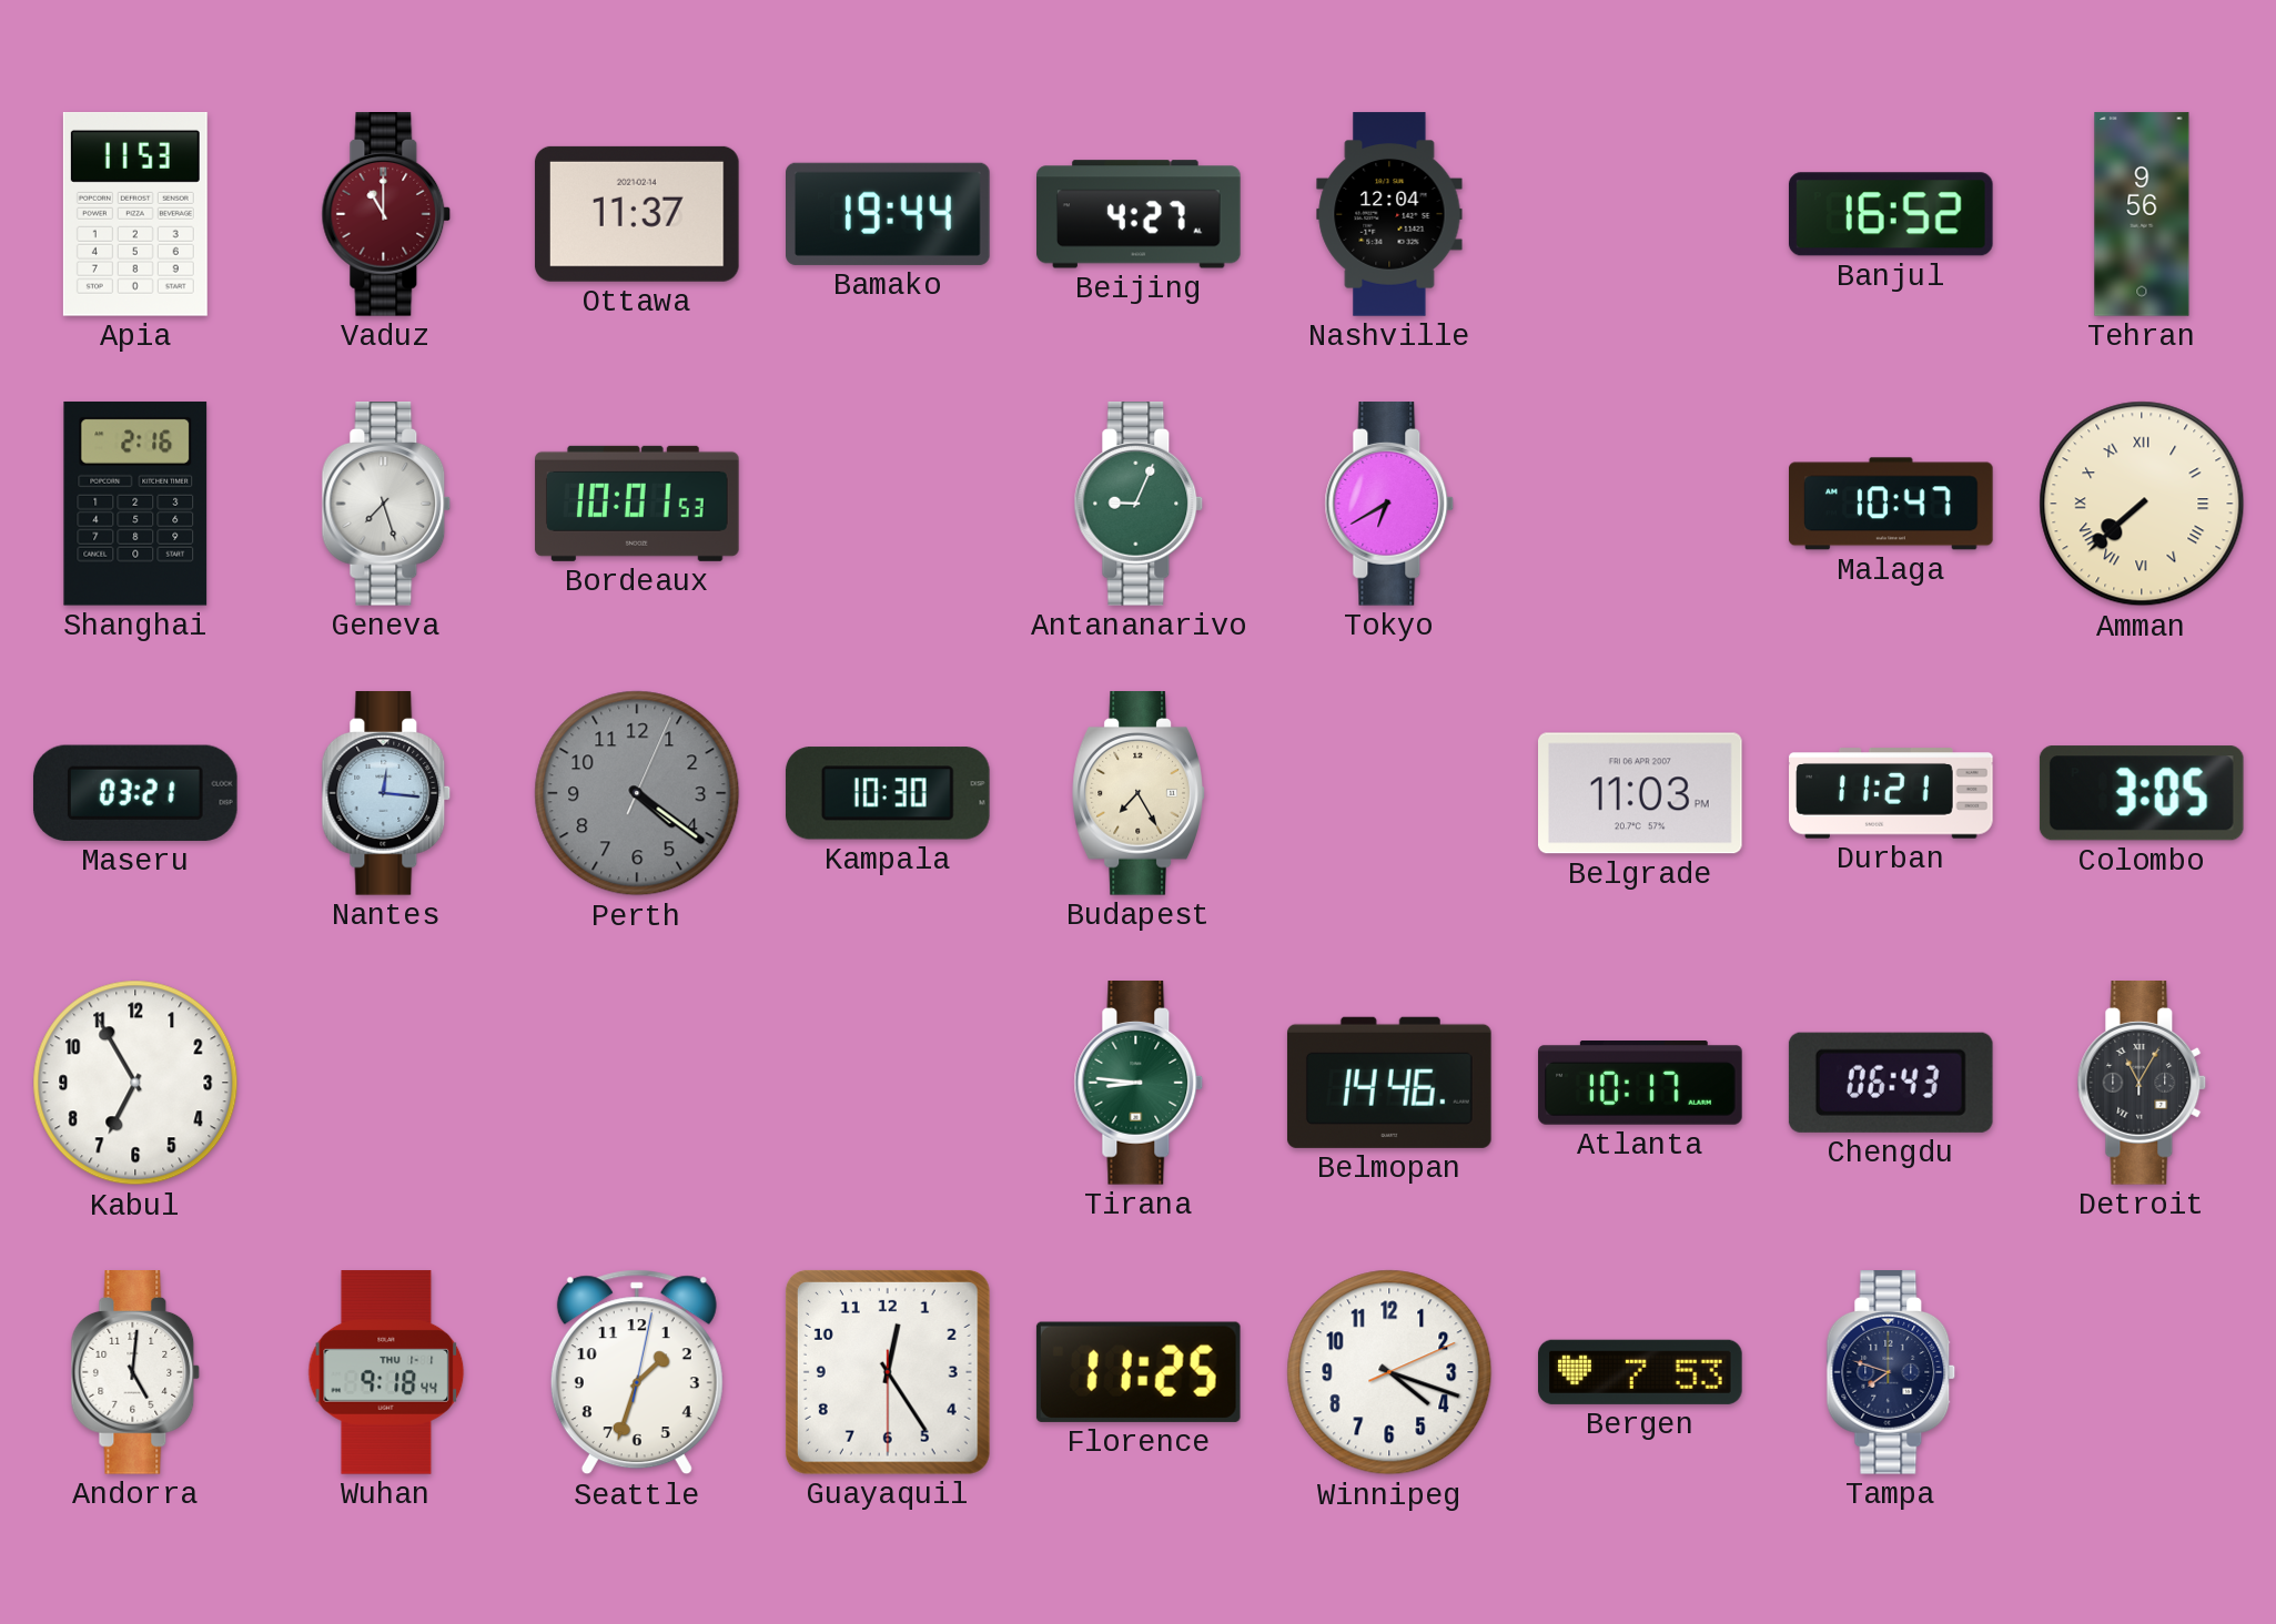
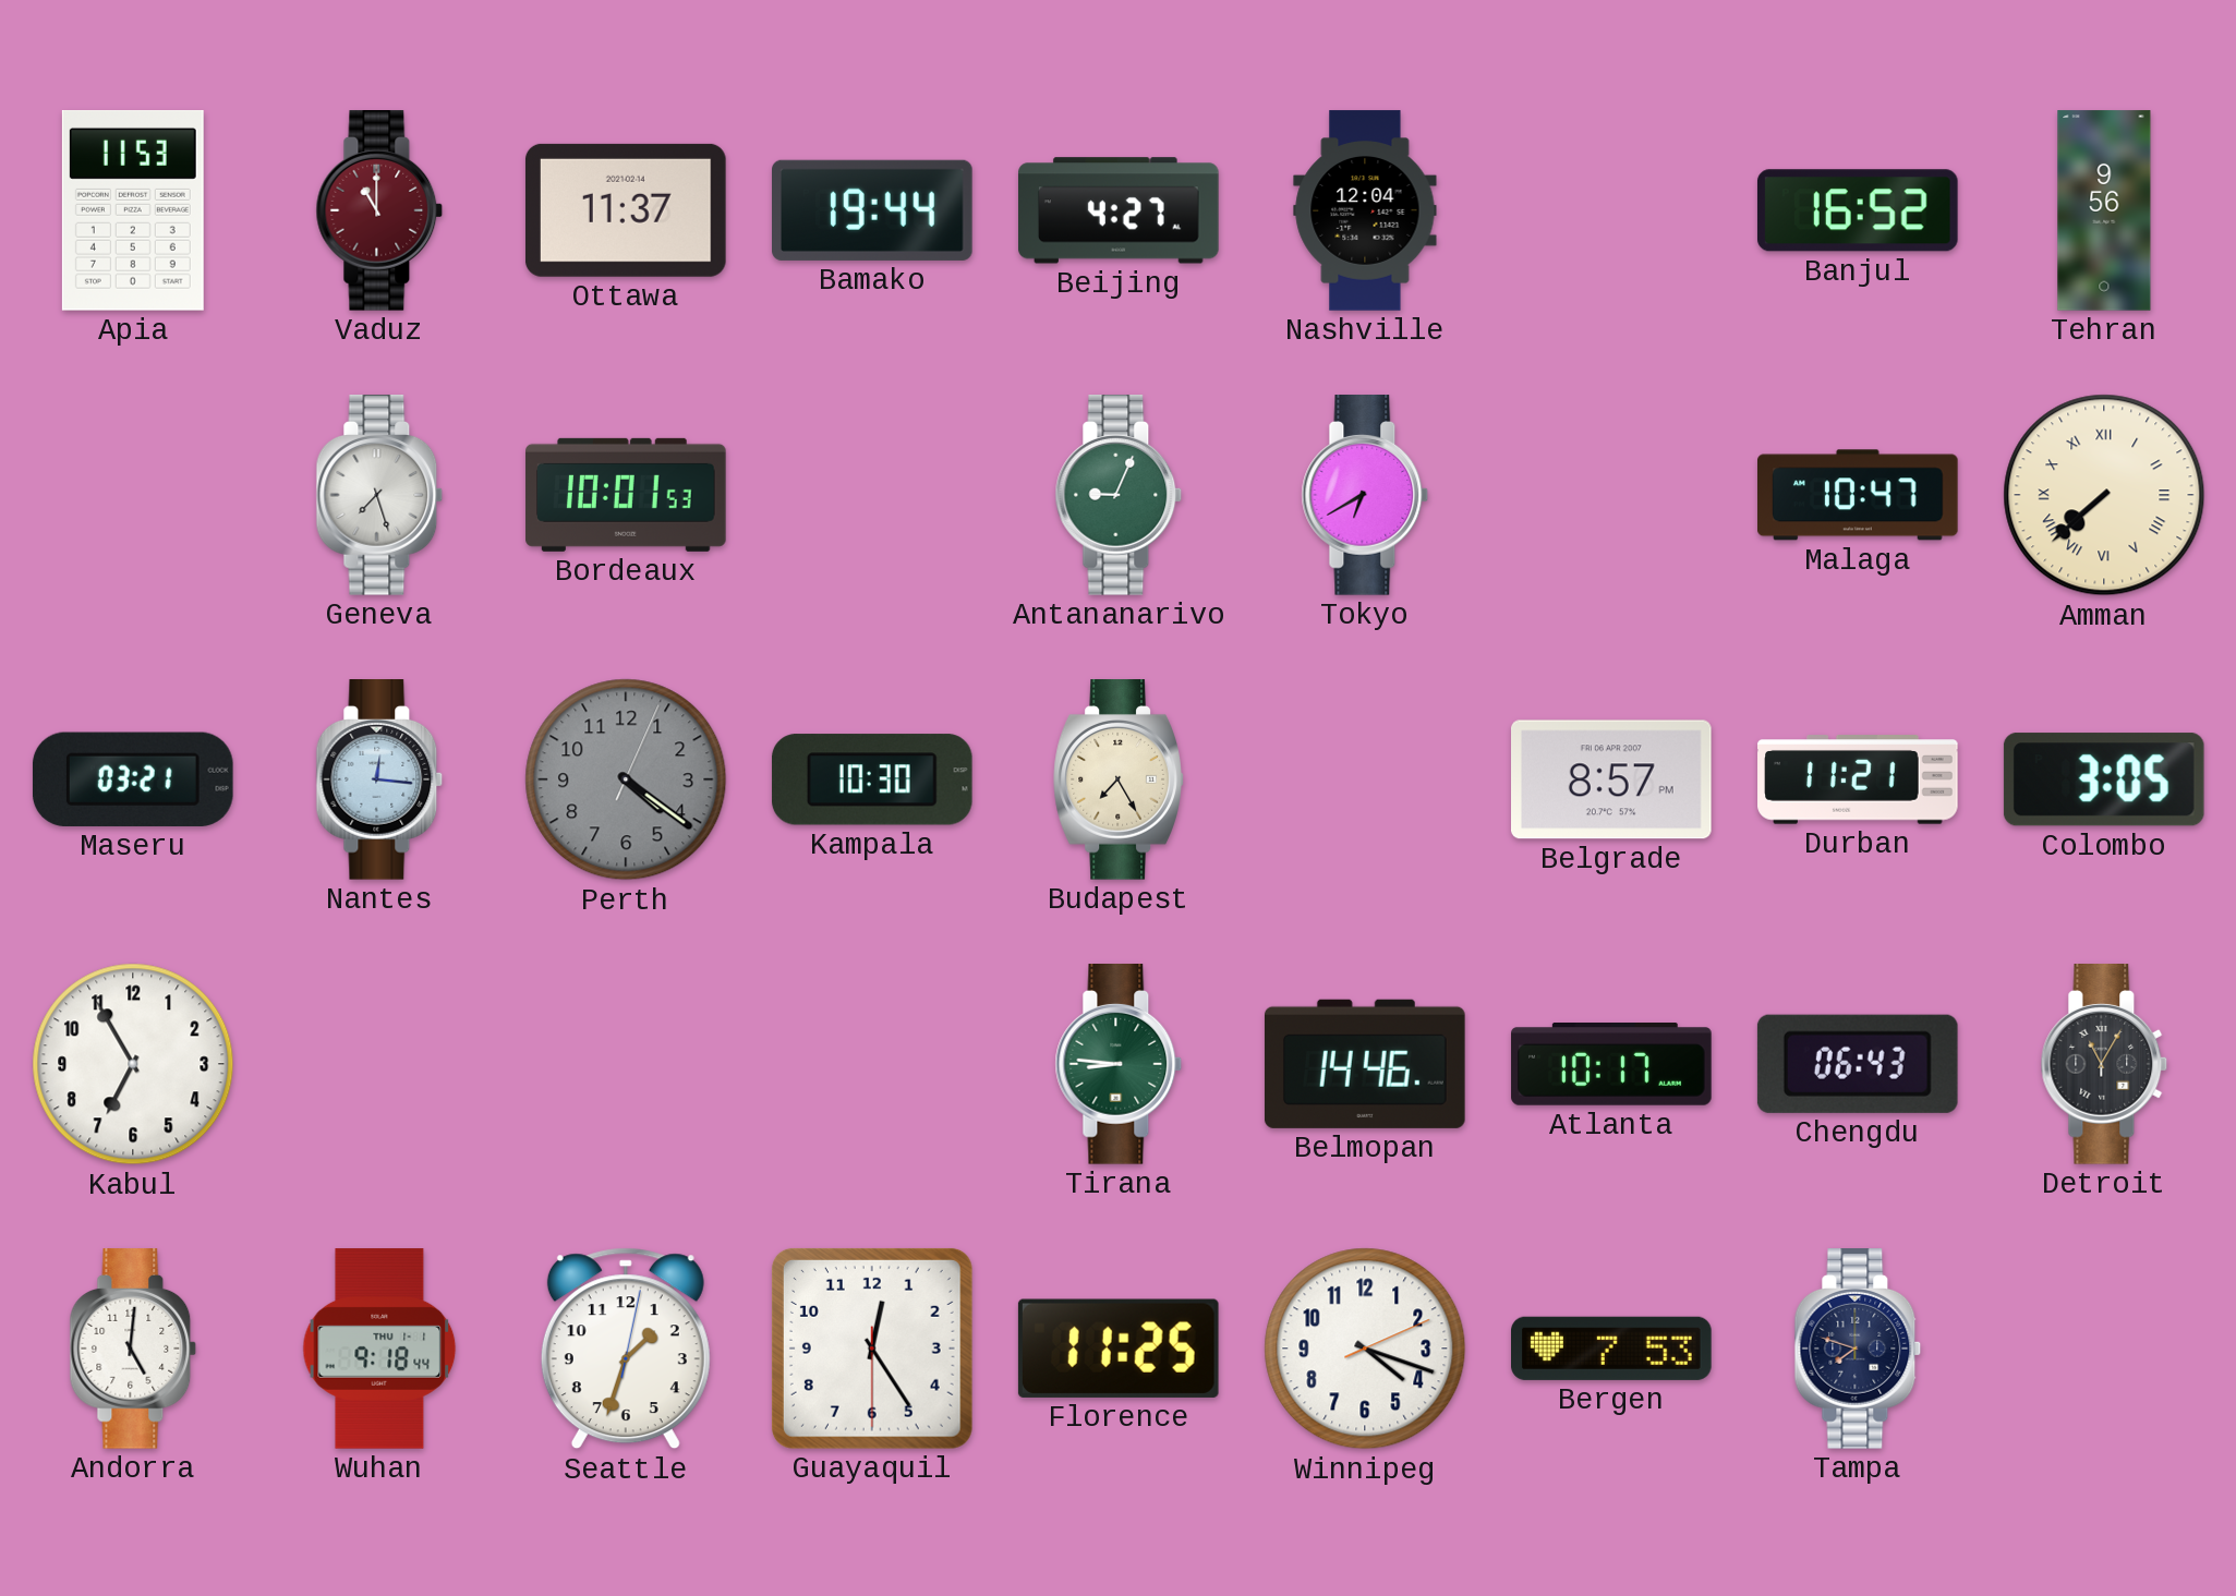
Shanghai: 2:16 -> none (135, 504)
Belgrade: 11:03 -> 8:57 (1612, 779)
